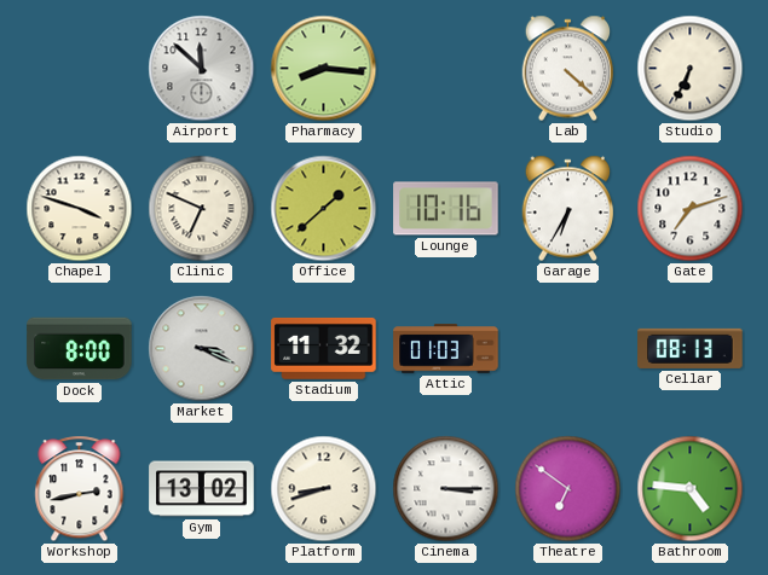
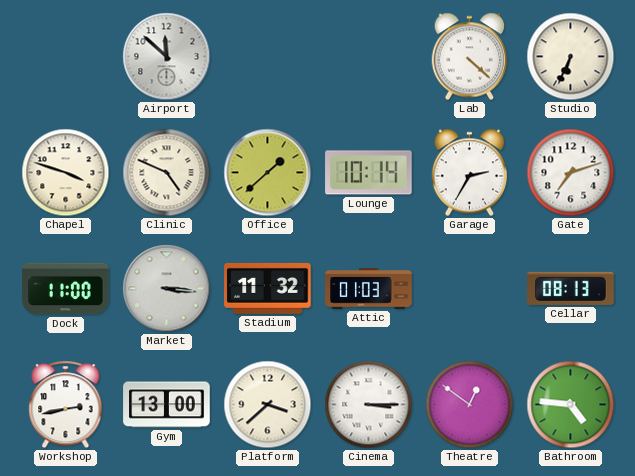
Pharmacy: 8:16 -> none (324, 69)
Clinic: 6:49 -> 4:49 (167, 173)
Lounge: 10:16 -> 10:14 (369, 173)
Garage: 6:35 -> 2:35 (470, 173)
Dock: 8:00 -> 11:00 (66, 289)
Market: 3:19 -> 3:16 (167, 289)
Gym: 13:02 -> 13:00 (167, 405)
Platform: 8:42 -> 3:38 (268, 405)
Theatre: 6:51 -> 12:51 (470, 405)
